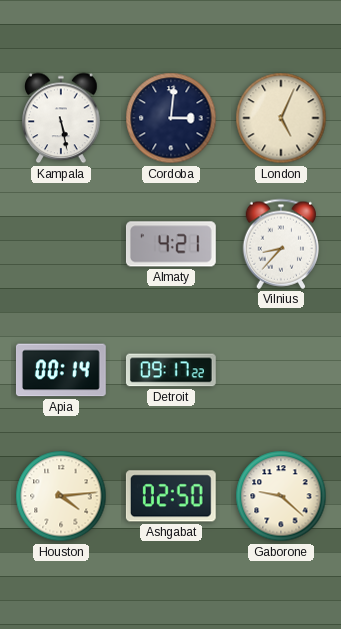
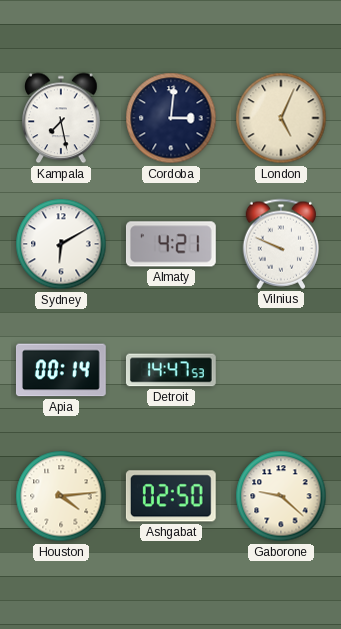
Kampala: 5:28 -> 7:28 (61, 118)
Sydney: none -> 6:10 (61, 244)
Vilnius: 8:37 -> 9:49 (281, 244)
Detroit: 09:17 -> 14:47 (171, 370)
